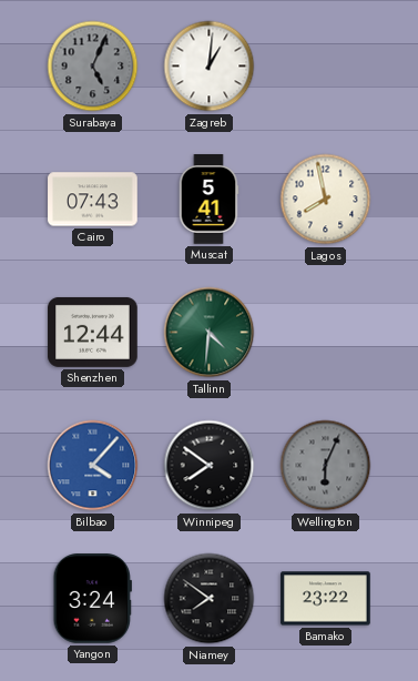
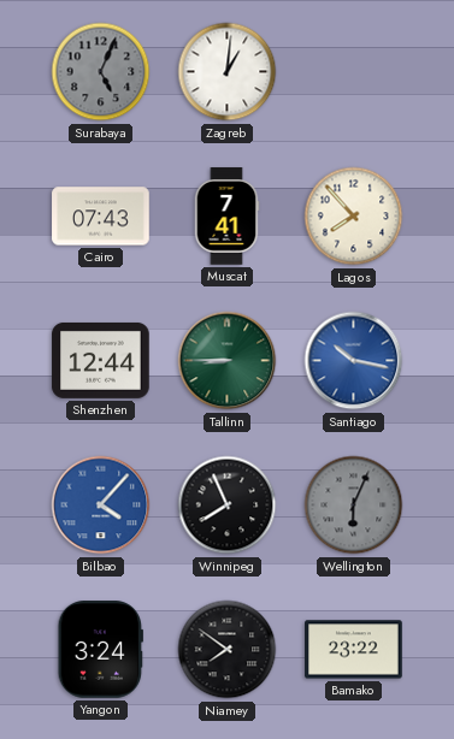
Muscat: 5:41 -> 7:41 (226, 217)
Lagos: 7:58 -> 7:53 (354, 217)
Tallinn: 4:31 -> 8:45 (228, 361)
Santiago: none -> 10:17 (354, 361)
Winnipeg: 7:51 -> 7:56 (228, 506)
